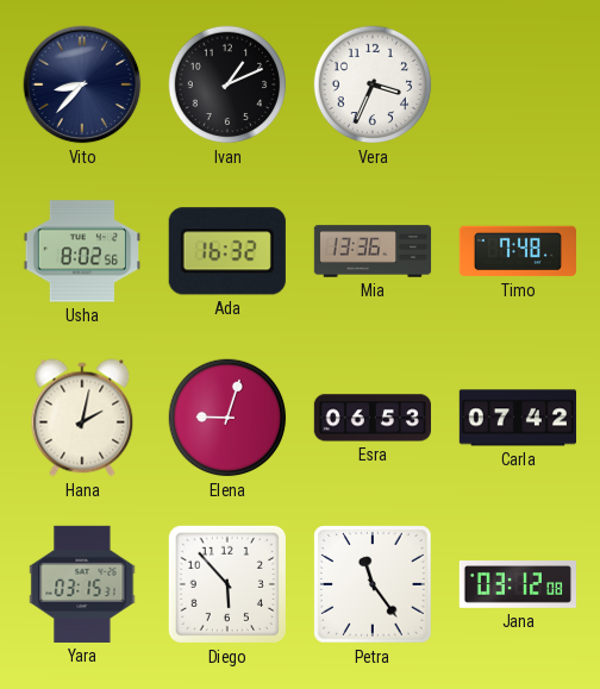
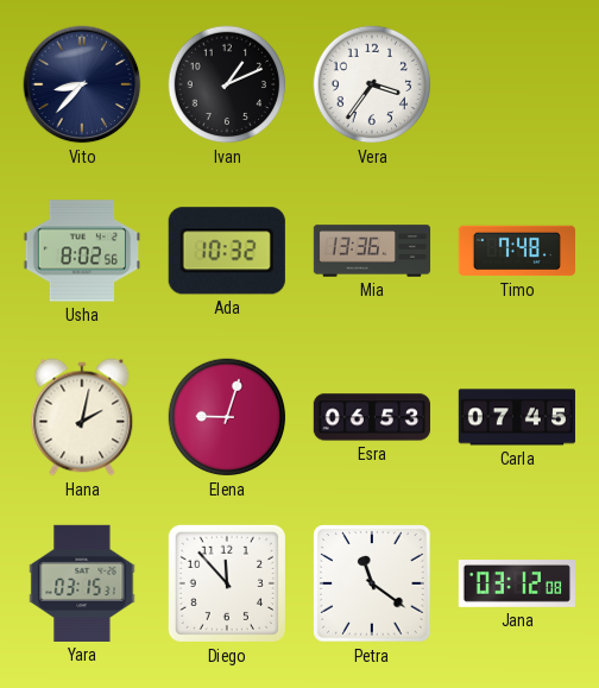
Vera: 3:34 -> 3:36 (372, 84)
Ada: 16:32 -> 10:32 (227, 251)
Carla: 07:42 -> 07:45 (516, 417)
Diego: 5:53 -> 11:53 (227, 583)
Petra: 11:24 -> 11:21 (372, 583)
